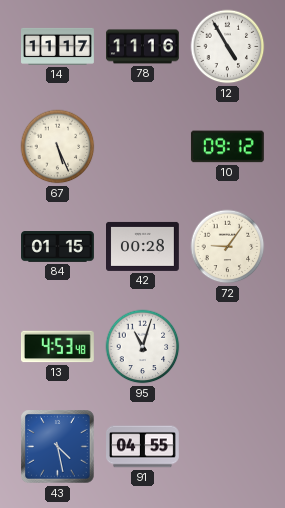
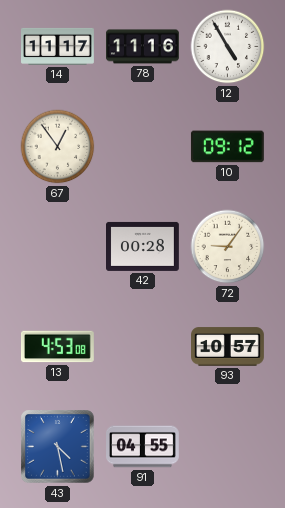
67: 5:26 -> 12:54 (58, 147)
84: 01:15 -> none (58, 247)
13: 4:53:48 -> 4:53:08 (58, 347)
95: 11:03 -> none (143, 347)
93: none -> 10:57 (228, 347)
